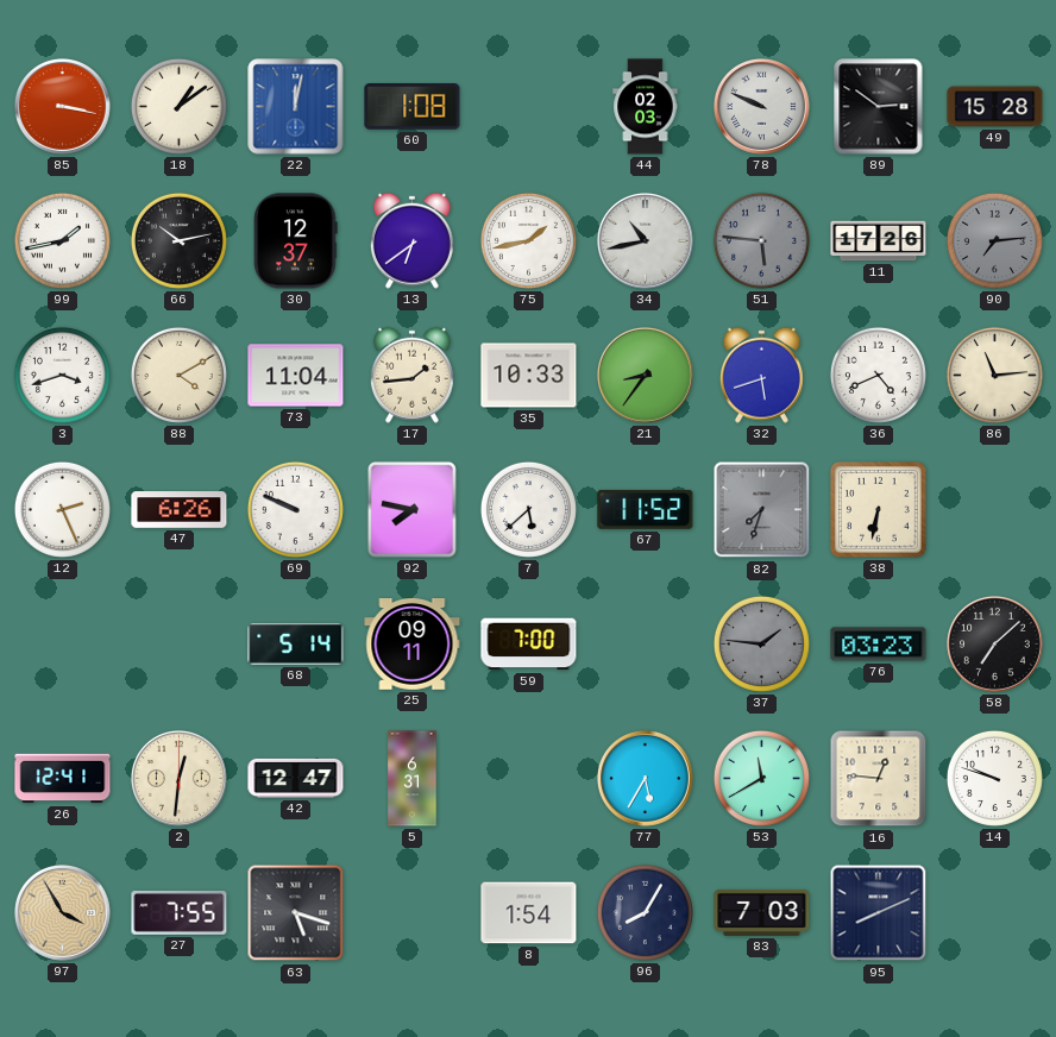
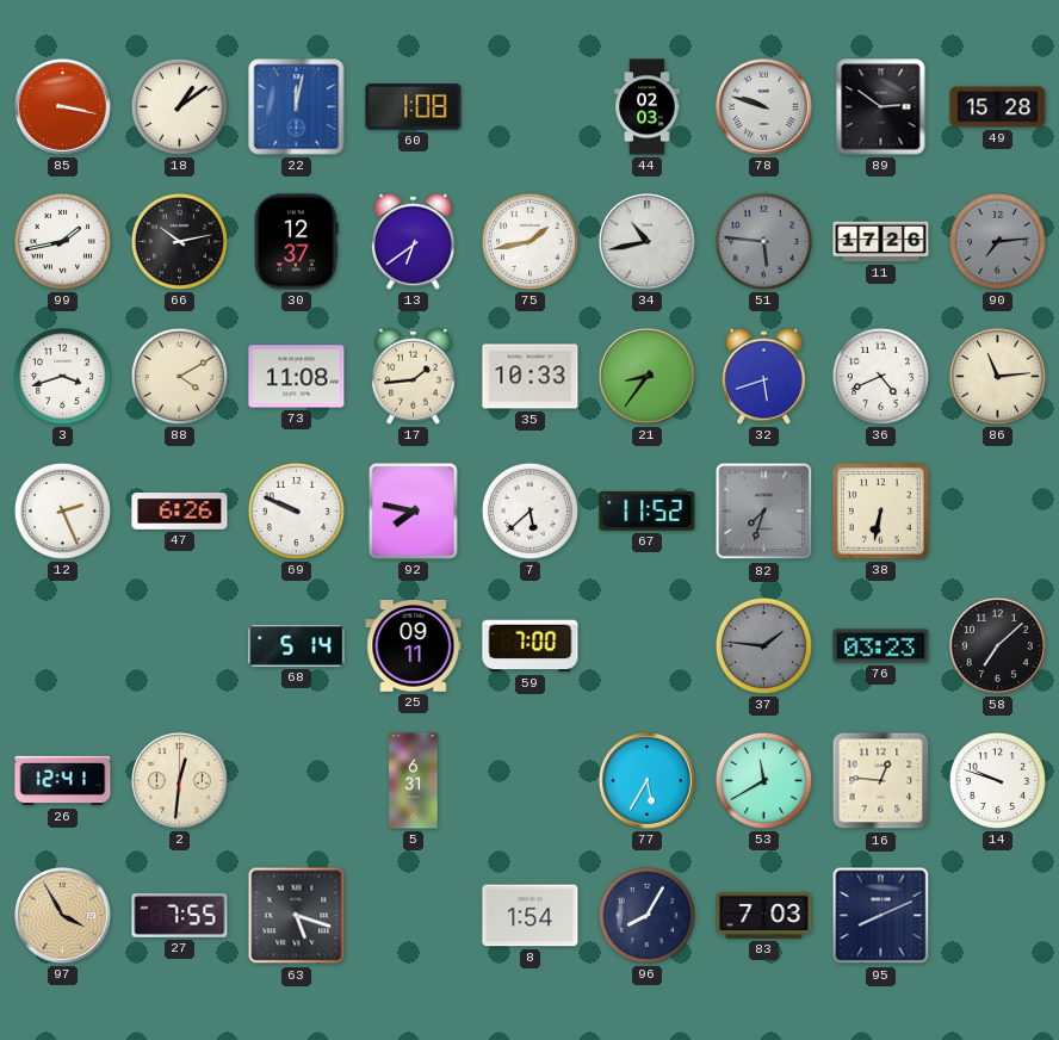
78: 9:49 -> 9:48 (764, 107)
73: 11:04 -> 11:08 (297, 377)
42: 12:47 -> none (296, 778)
